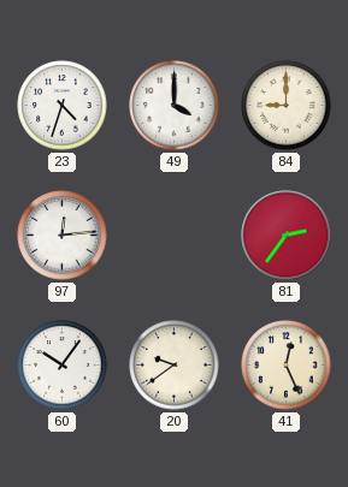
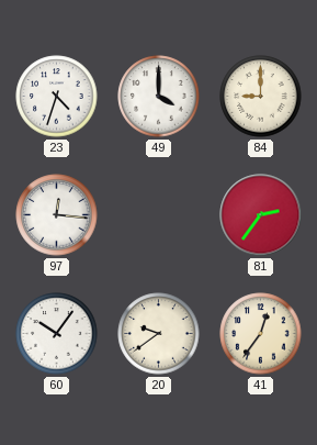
97: 12:14 -> 12:16 (57, 215)
41: 12:26 -> 12:36 (261, 334)
